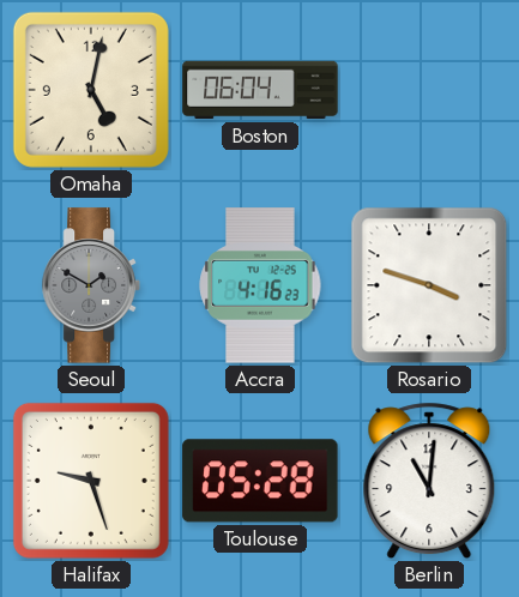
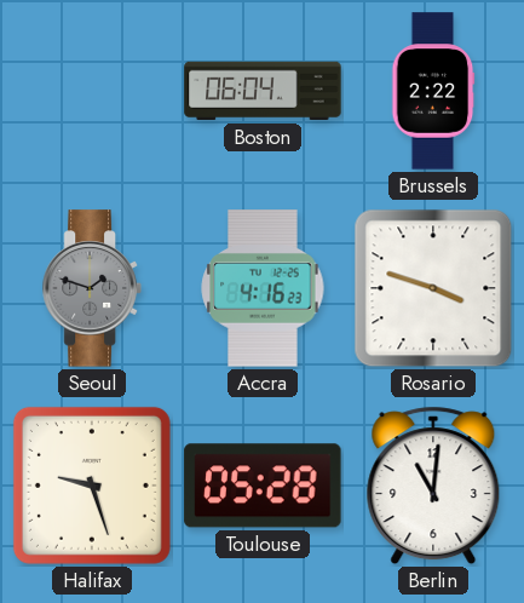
Omaha: 5:02 -> none (91, 90)
Brussels: none -> 2:22 (433, 91)
Seoul: 1:50 -> 1:48 (92, 288)
